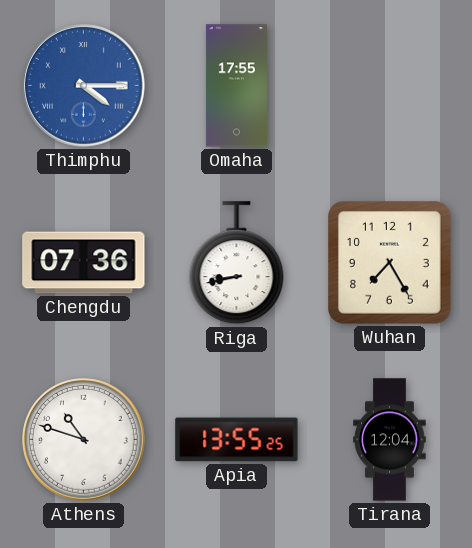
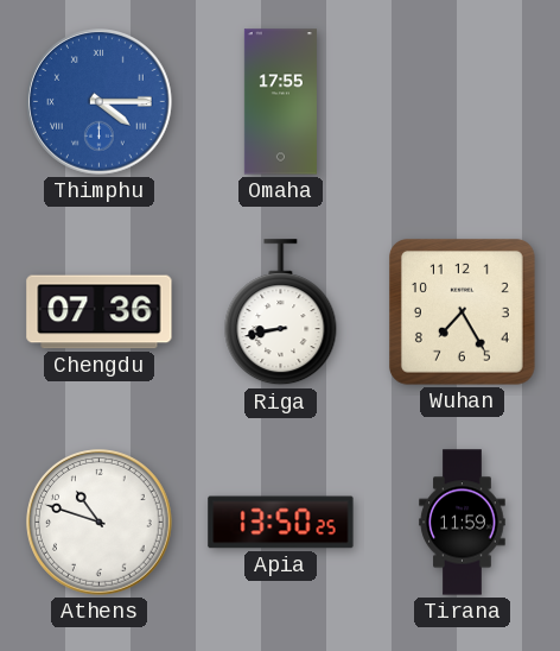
Apia: 13:55 -> 13:50 (281, 523)
Tirana: 12:04 -> 11:59 (463, 523)
